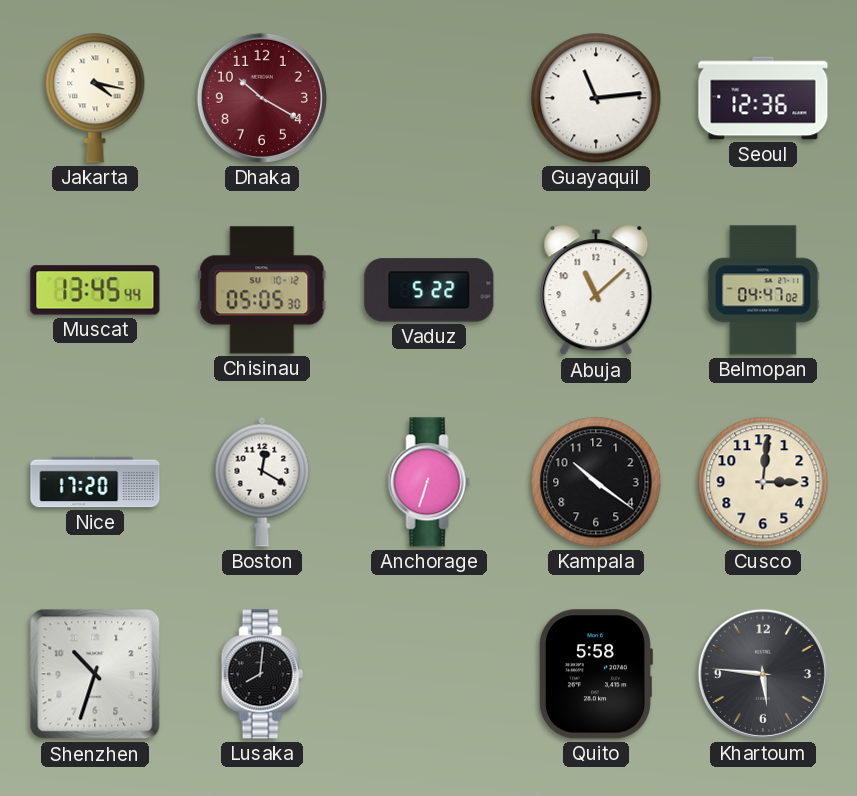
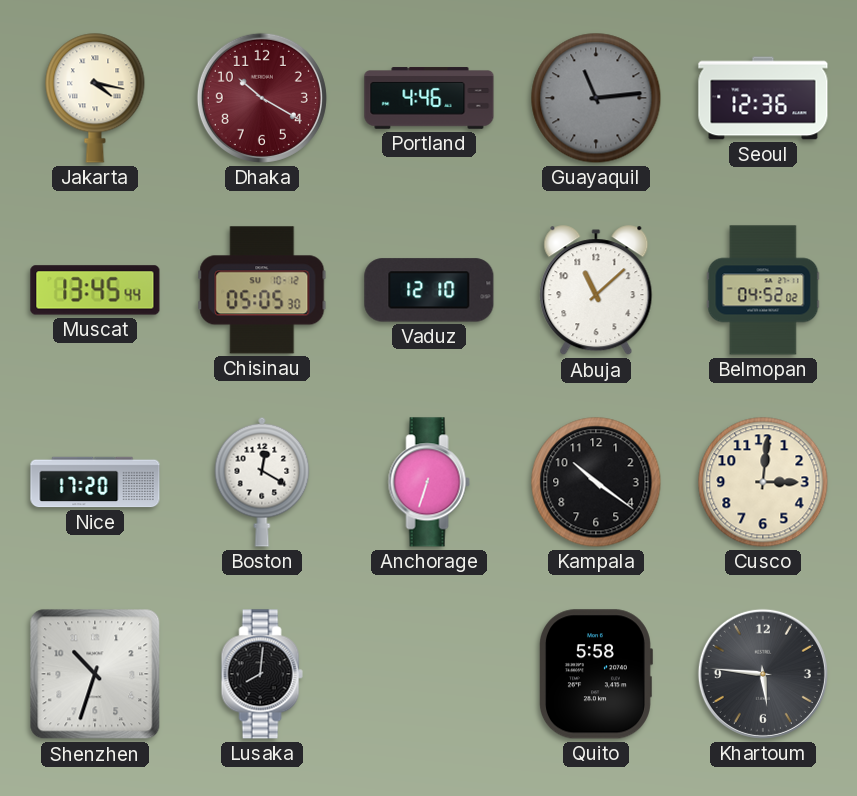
Portland: none -> 4:46 (429, 98)
Guayaquil dial: white -> grey (596, 98)
Vaduz: 5:22 -> 12:10 (429, 290)
Belmopan: 04:47 -> 04:52 (763, 290)
